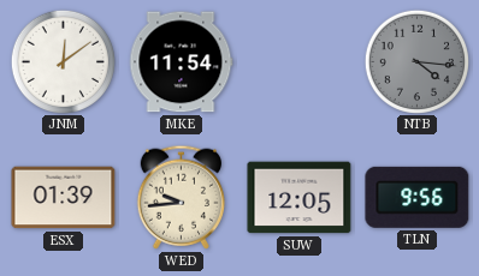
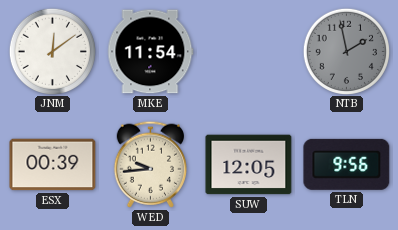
NTB: 4:16 -> 1:58 (346, 51)
ESX: 01:39 -> 00:39 (53, 165)
